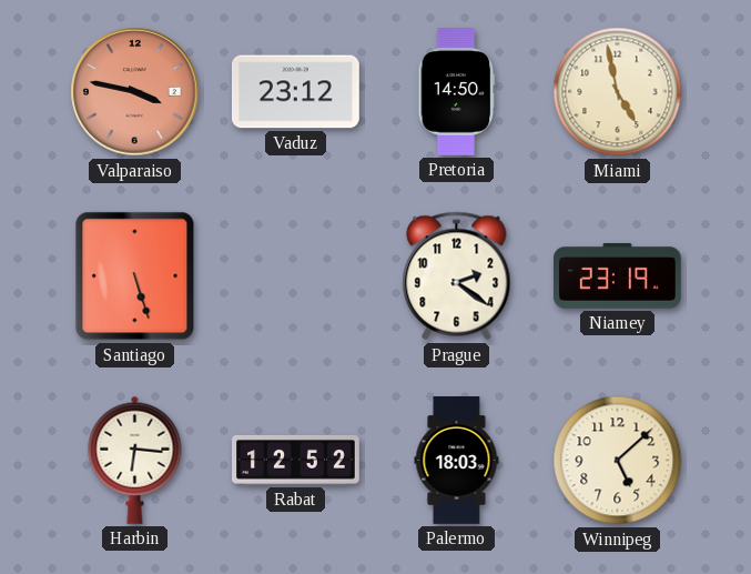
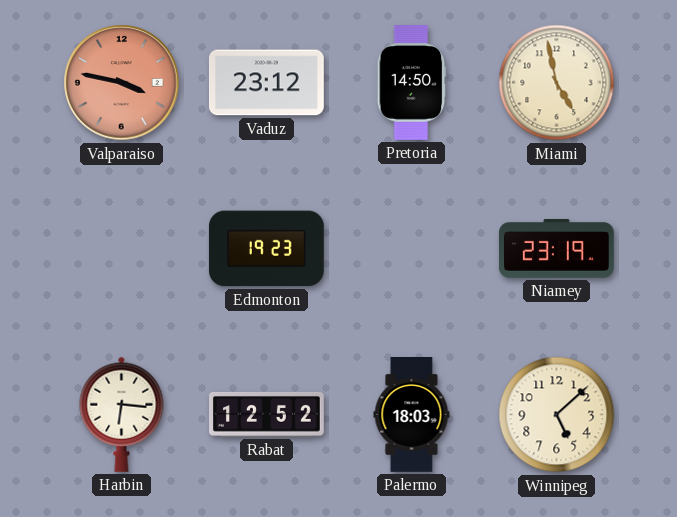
Santiago: 5:27 -> none (135, 276)
Edmonton: none -> 19:23 (266, 249)
Prague: 2:21 -> none (457, 276)
